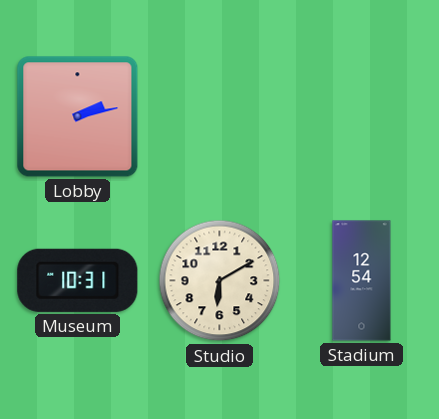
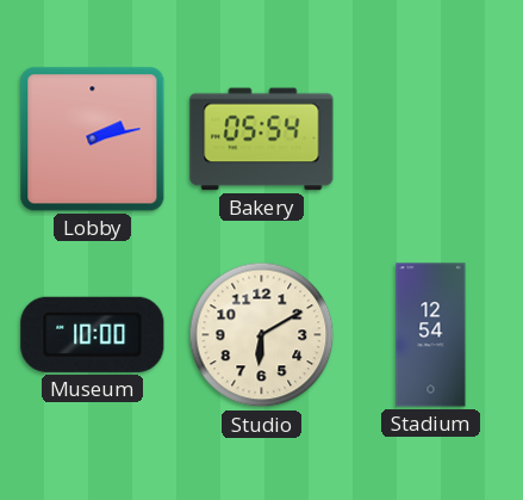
Bakery: none -> 05:54 (262, 140)
Museum: 10:31 -> 10:00 (93, 334)
